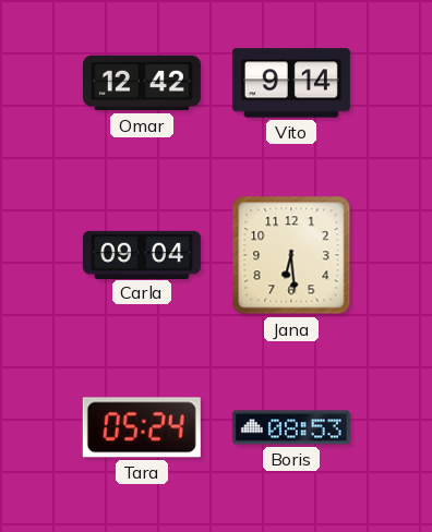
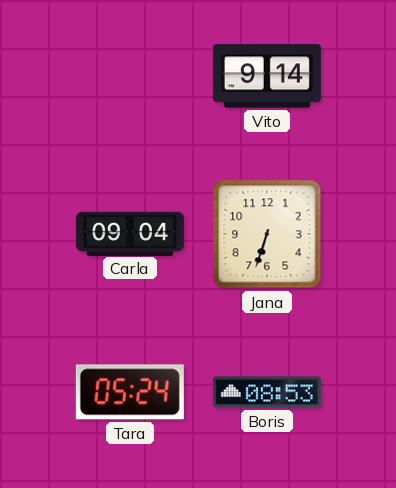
Omar: 12:42 -> none (142, 83)
Jana: 6:29 -> 6:33 (267, 234)
